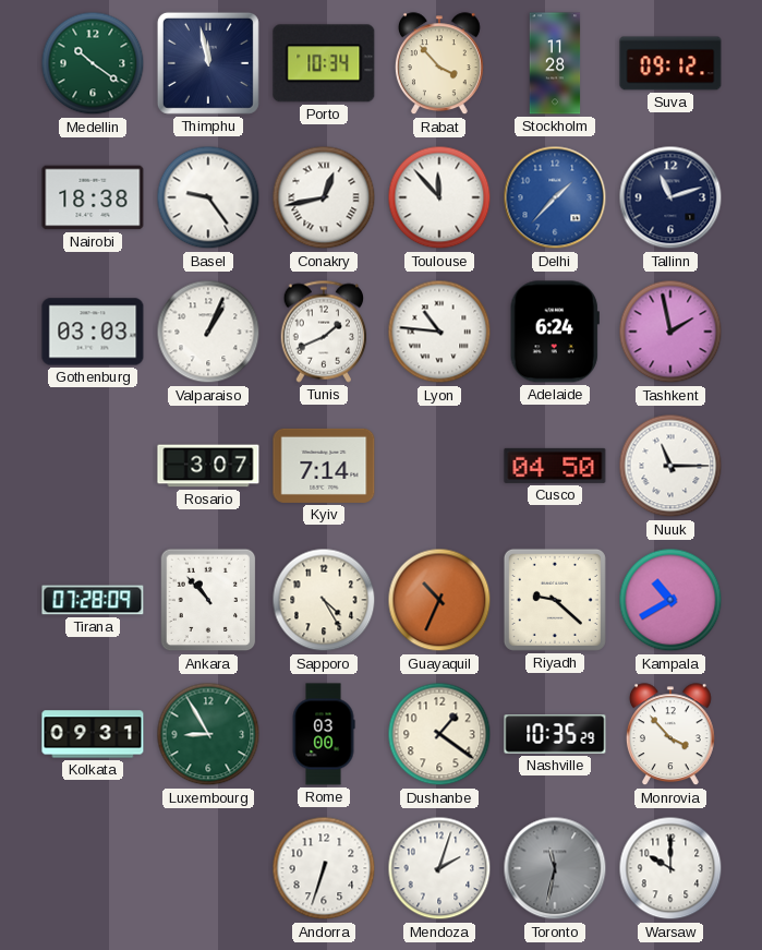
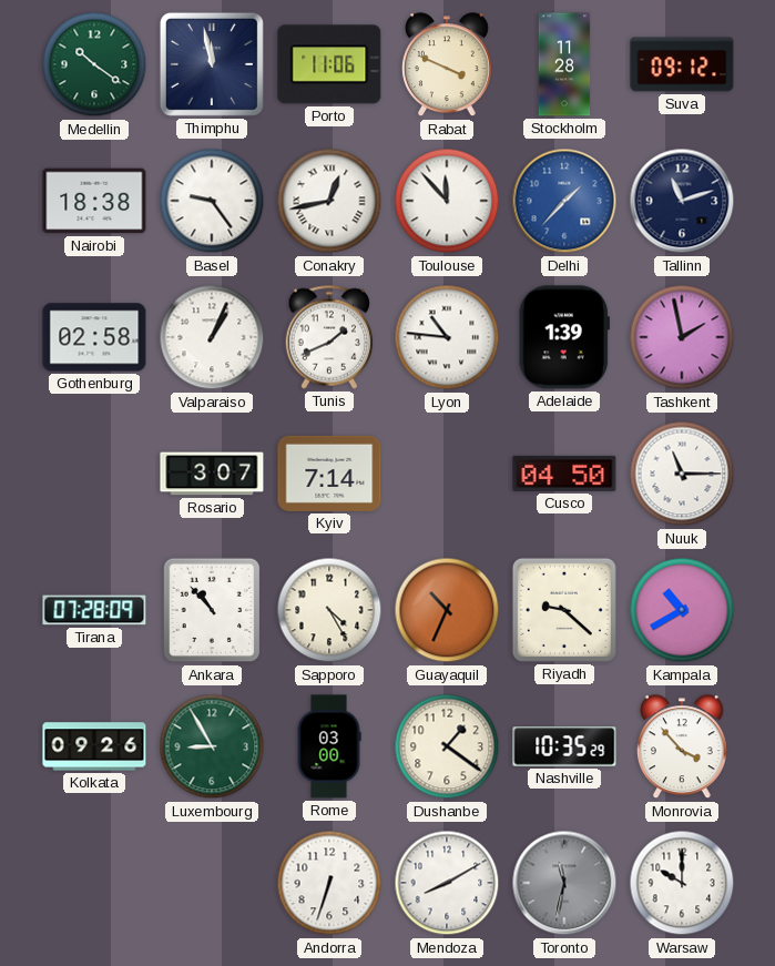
Porto: 10:34 -> 11:06 (329, 64)
Rabat: 3:53 -> 3:49 (447, 65)
Gothenburg: 03:03 -> 02:58 (94, 337)
Adelaide: 6:24 -> 1:39 (564, 337)
Kolkata: 09:31 -> 09:26 (94, 746)
Mendoza: 2:03 -> 8:10 (447, 883)
